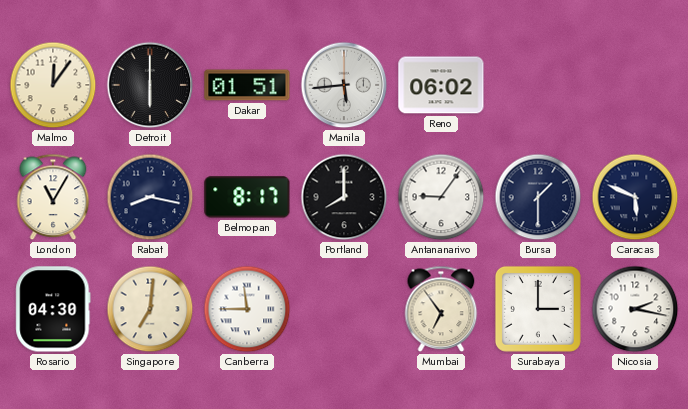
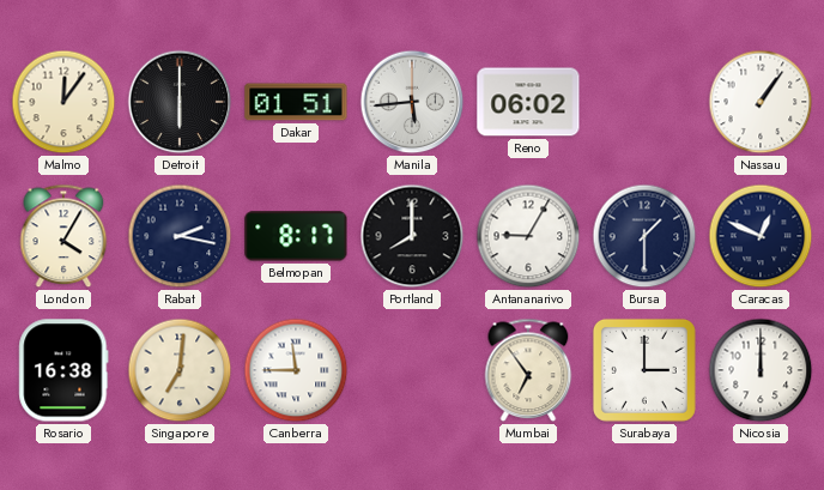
Nassau: none -> 1:06 (761, 102)
London: 11:05 -> 4:05 (63, 236)
Rabat: 8:17 -> 2:17 (180, 236)
Antananarivo: 9:06 -> 9:05 (528, 236)
Caracas: 5:49 -> 12:49 (761, 236)
Rosario: 04:30 -> 16:38 (63, 370)
Nicosia: 2:17 -> 12:00 (761, 370)
